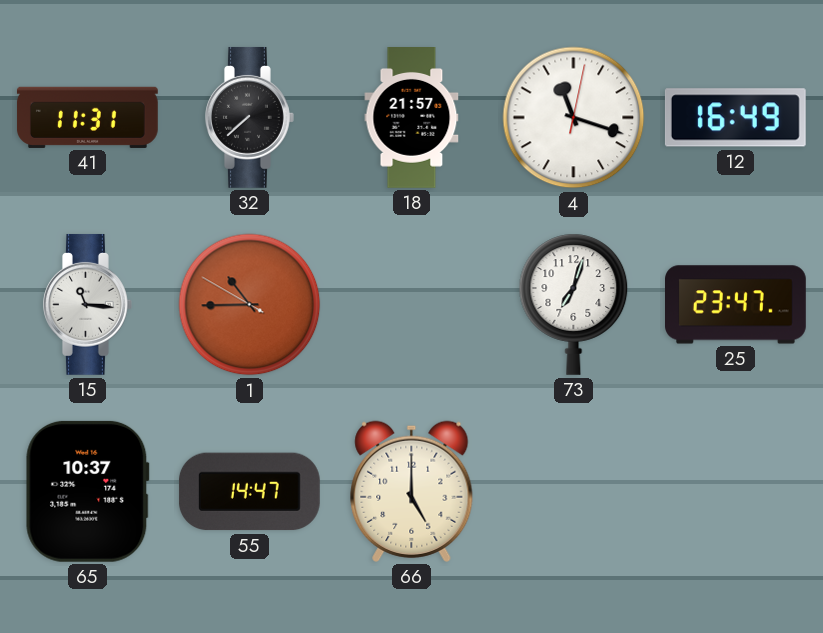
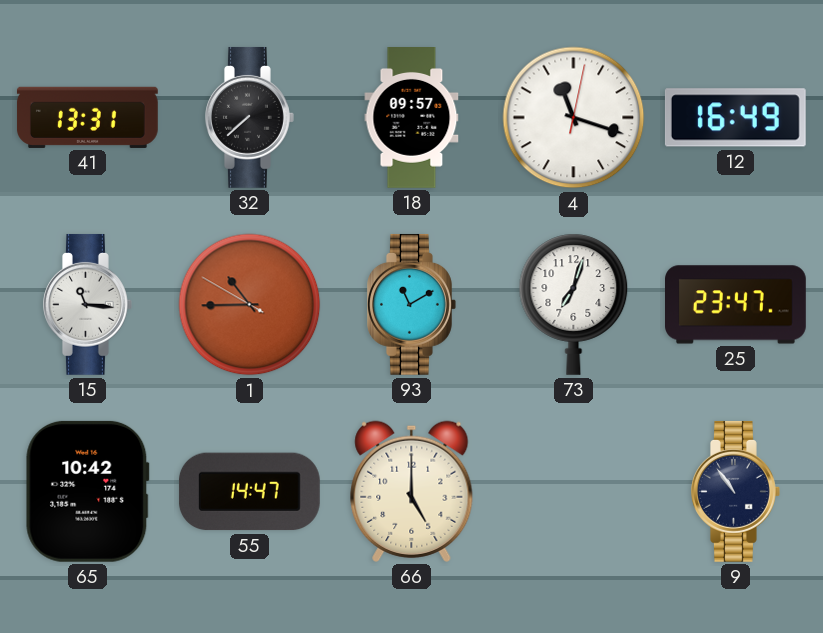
41: 11:31 -> 13:31 (87, 117)
18: 21:57 -> 09:57 (412, 118)
93: none -> 11:10 (412, 304)
65: 10:37 -> 10:42 (88, 491)
9: none -> 10:54 (736, 491)
